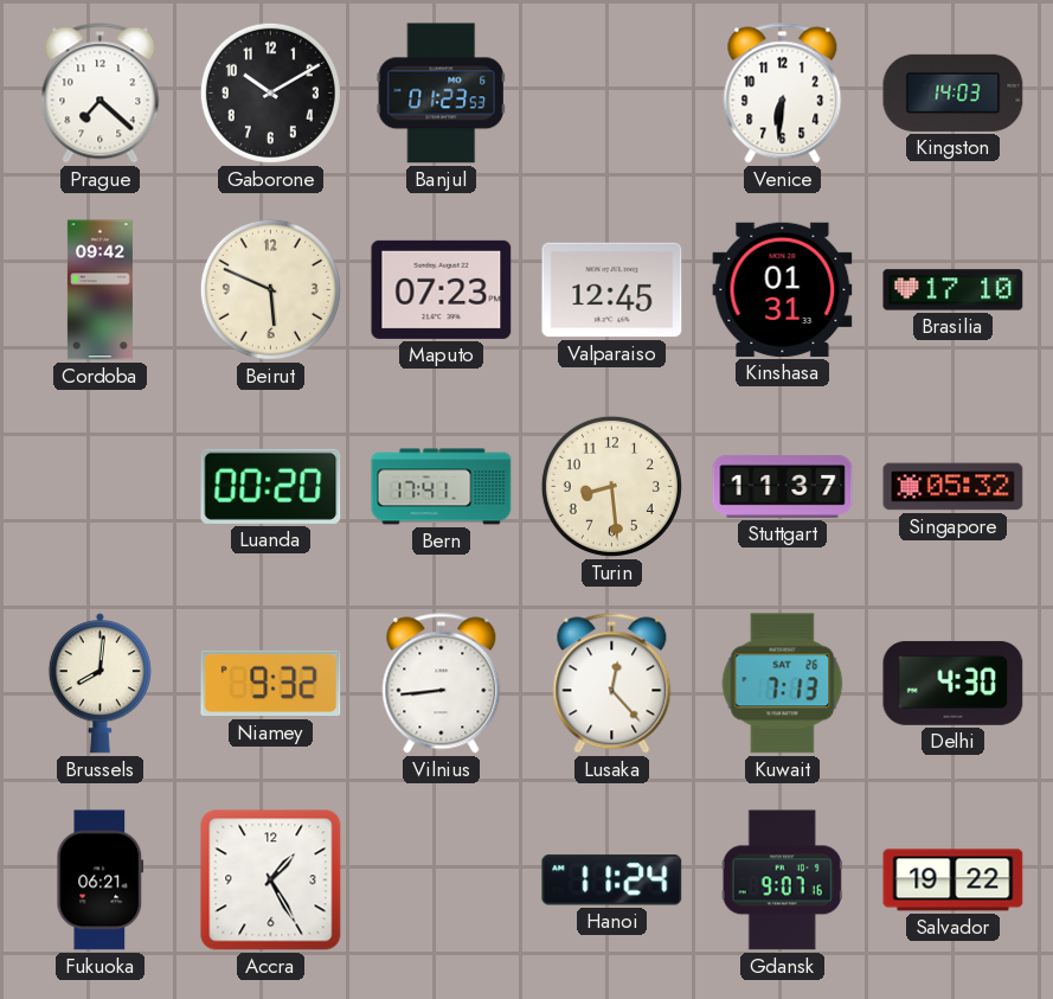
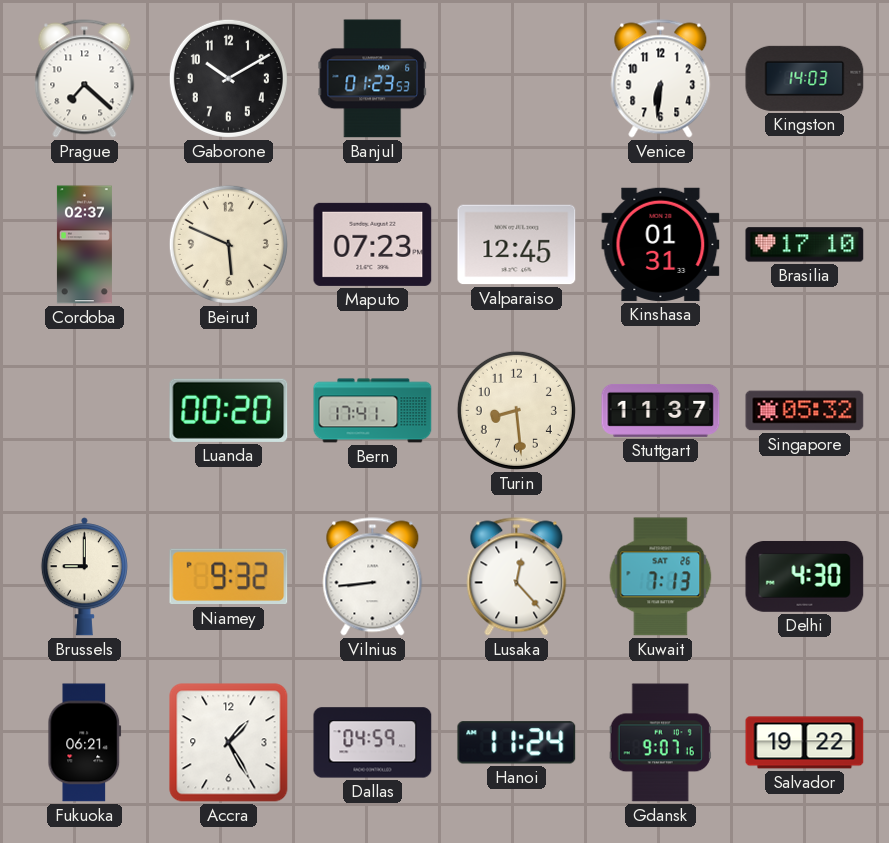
Cordoba: 09:42 -> 02:37 (84, 245)
Brussels: 8:01 -> 9:00 (84, 577)
Dallas: none -> 04:59 (373, 743)
